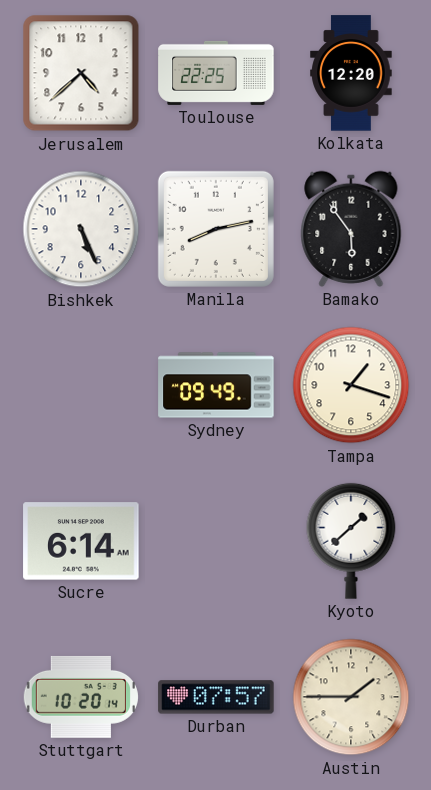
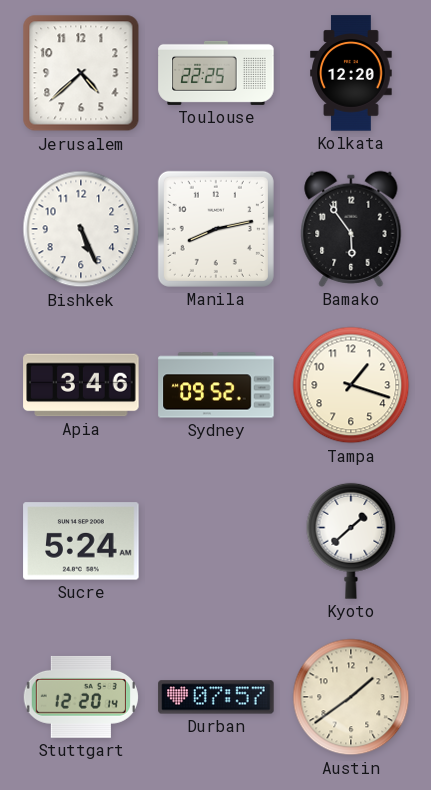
Apia: none -> 3:46 (81, 385)
Sydney: 09:49 -> 09:52 (216, 385)
Sucre: 6:14 -> 5:24 (81, 541)
Stuttgart: 10:20 -> 12:20 (81, 697)
Austin: 1:45 -> 1:39 (351, 697)
